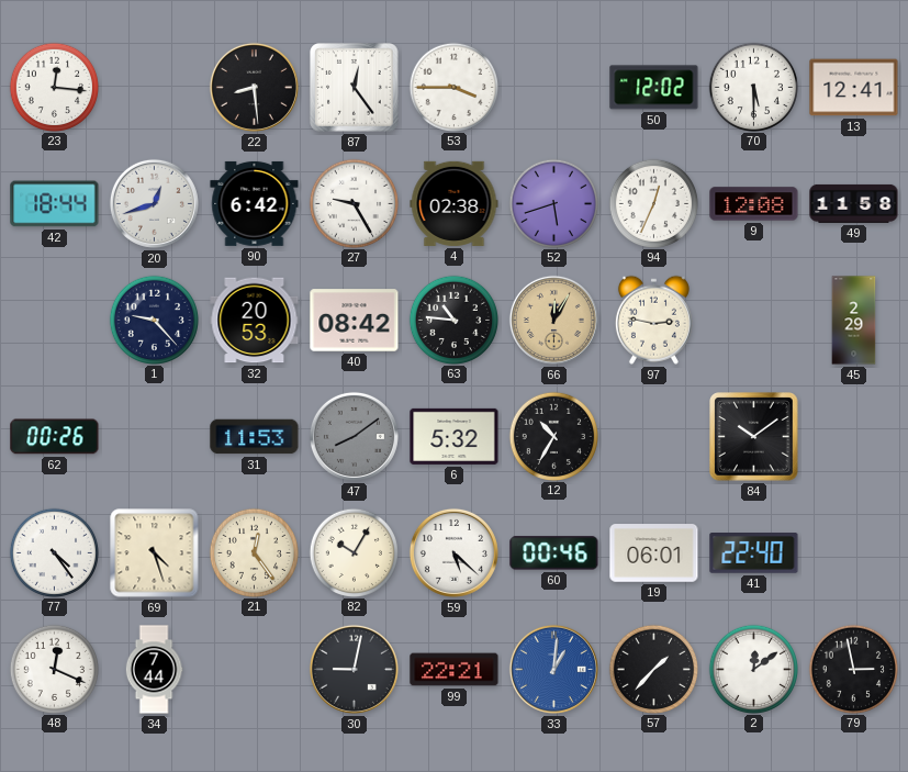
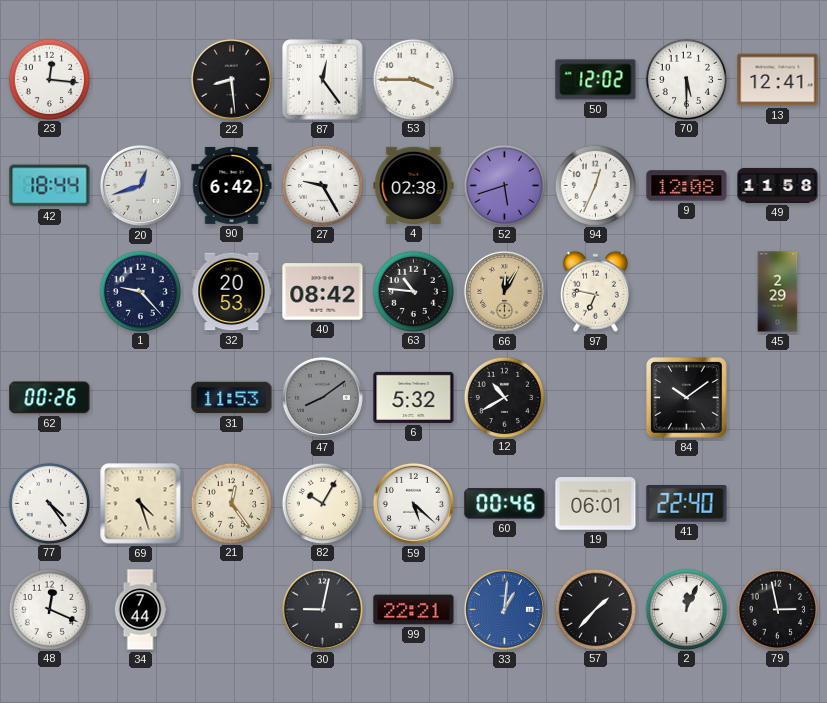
97: 2:47 -> 6:47 (595, 291)
12: 10:35 -> 10:40 (504, 397)
2: 12:09 -> 12:04 (686, 609)
